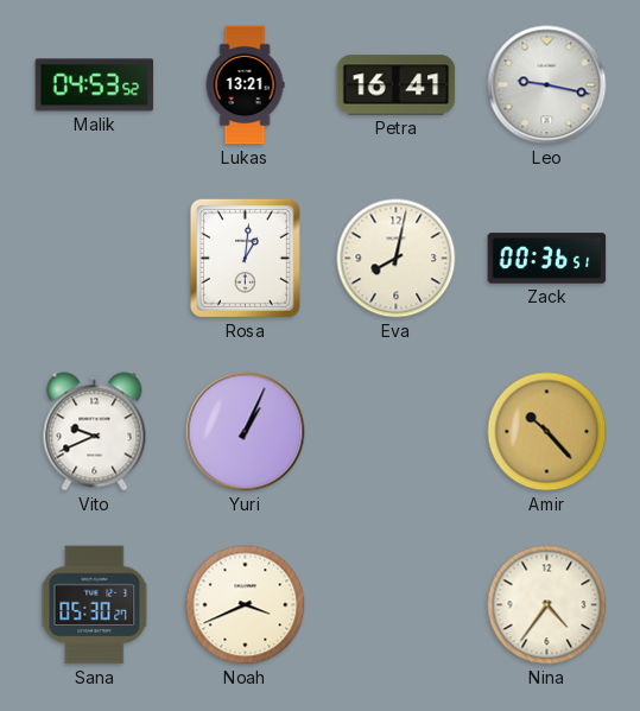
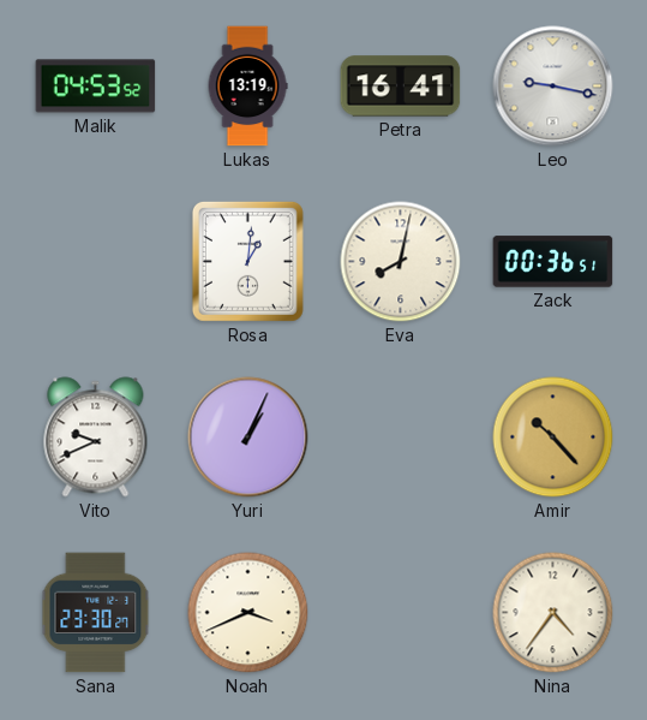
Lukas: 13:21 -> 13:19 (247, 87)
Sana: 05:30 -> 23:30 (96, 613)
